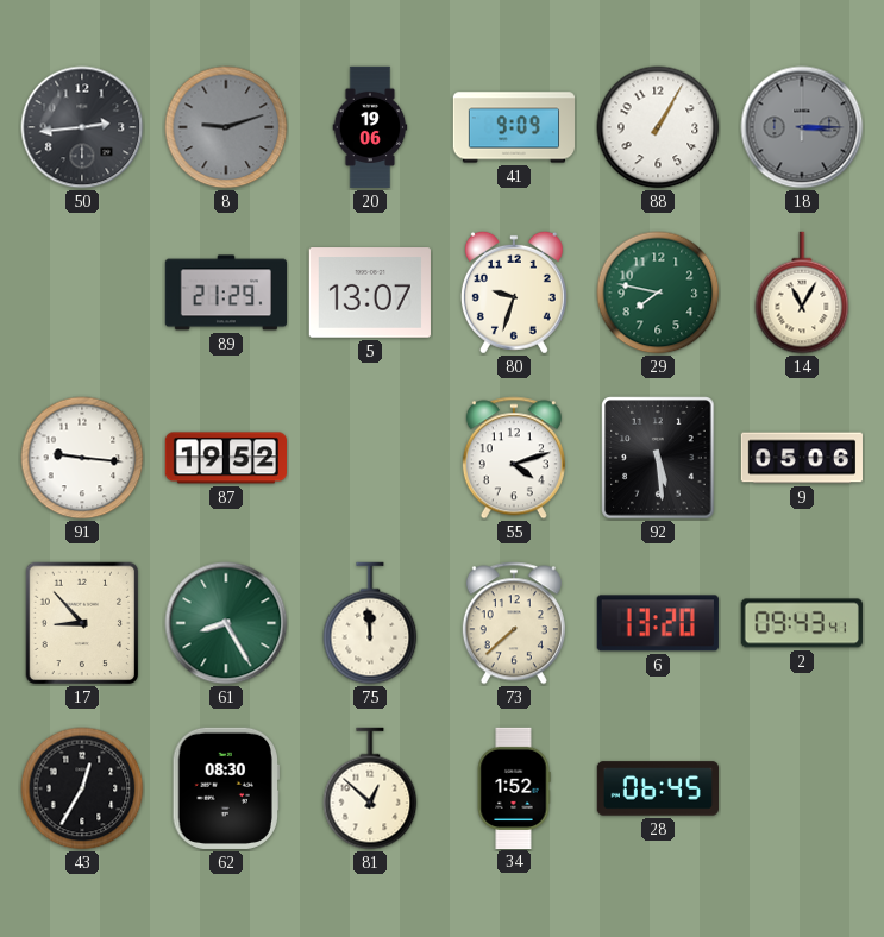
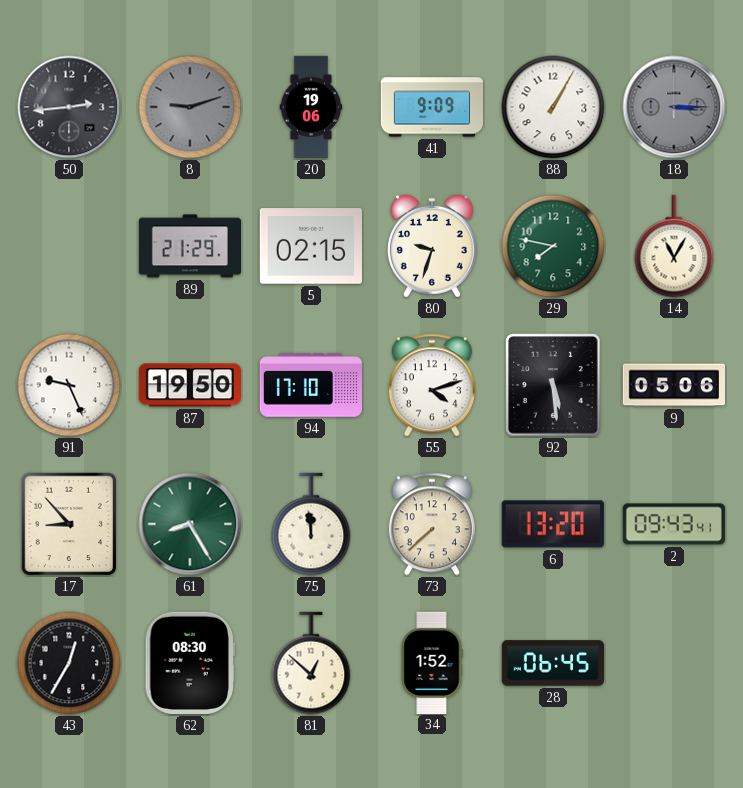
5: 13:07 -> 02:15 (311, 246)
91: 9:16 -> 9:26 (69, 385)
87: 19:52 -> 19:50 (189, 385)
94: none -> 17:10 (310, 385)
